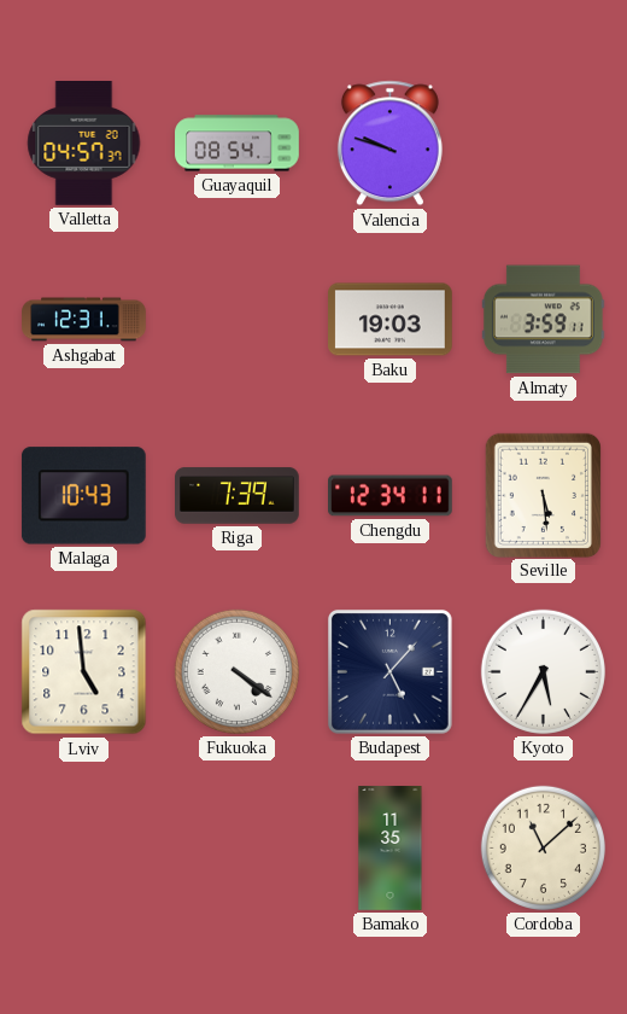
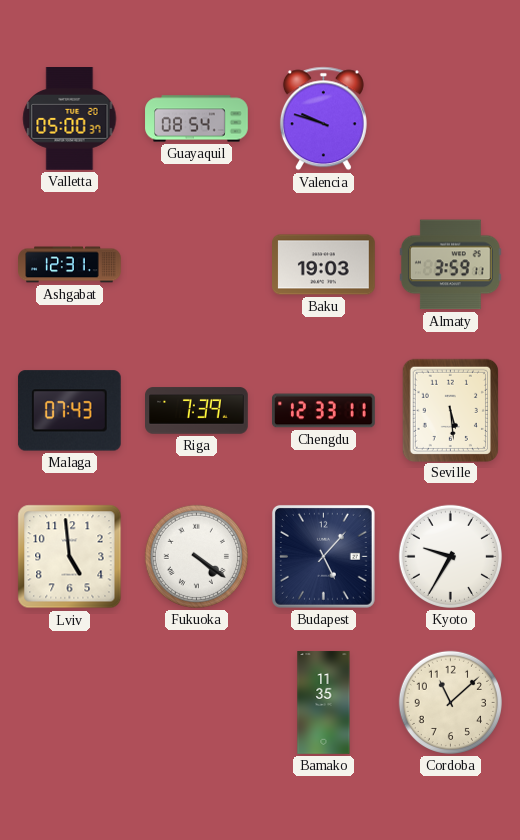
Valletta: 04:57 -> 05:00 (70, 119)
Malaga: 10:43 -> 07:43 (69, 411)
Chengdu: 12:34 -> 12:33 (324, 411)
Kyoto: 5:35 -> 9:35 (450, 556)
